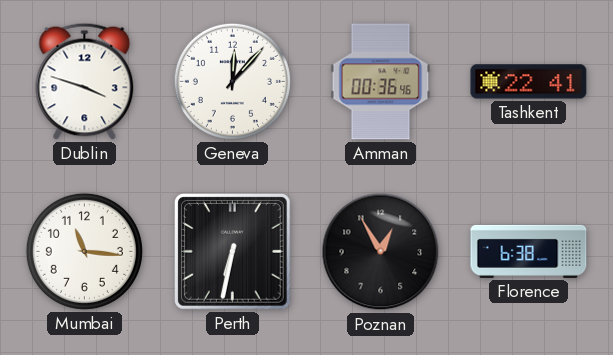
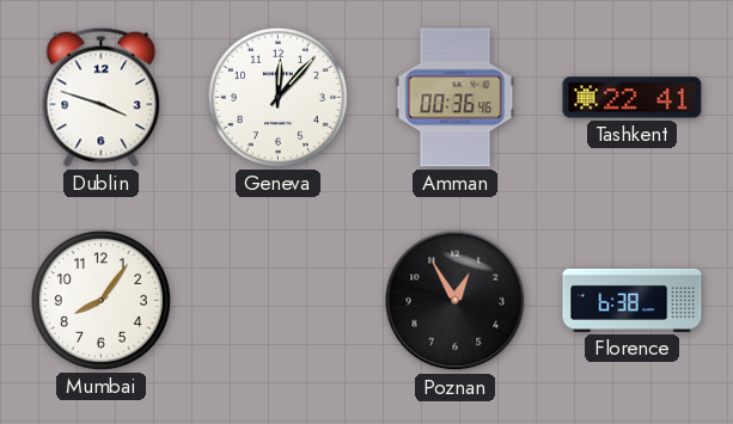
Mumbai: 11:16 -> 8:06 (100, 300)
Perth: 6:32 -> none (233, 252)
